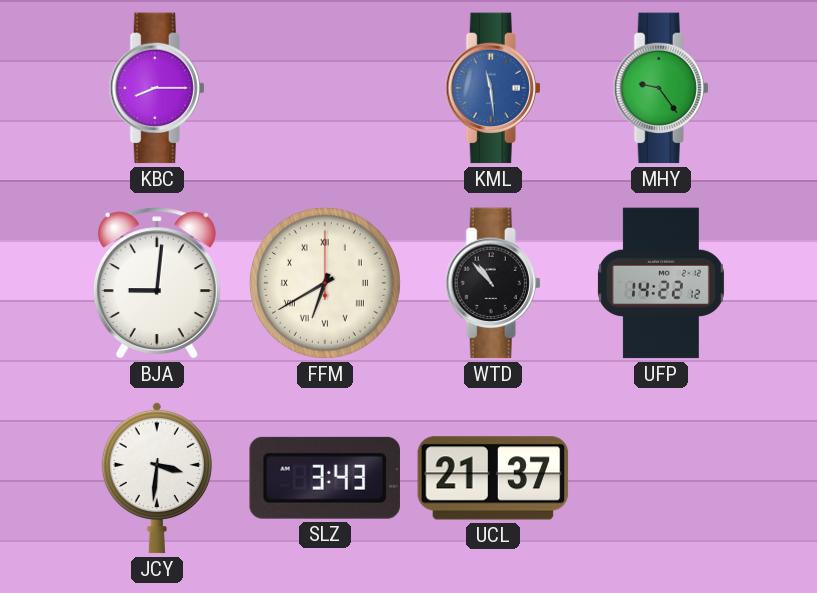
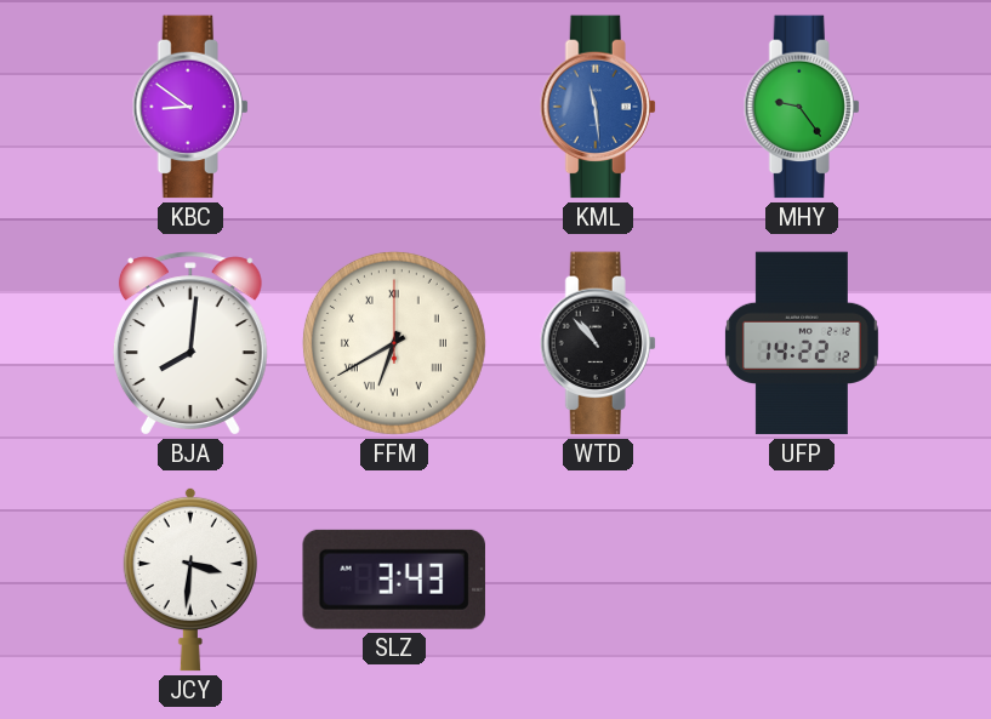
KBC: 8:15 -> 8:51 (190, 107)
BJA: 9:01 -> 8:01 (190, 343)
UCL: 21:37 -> none (493, 478)
